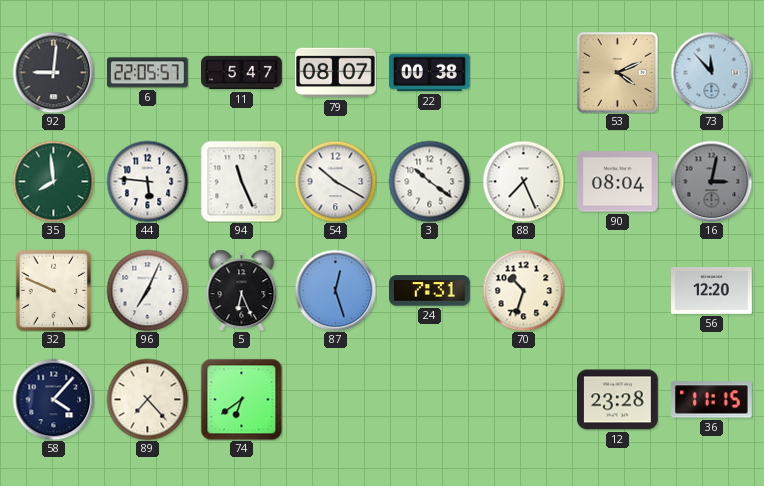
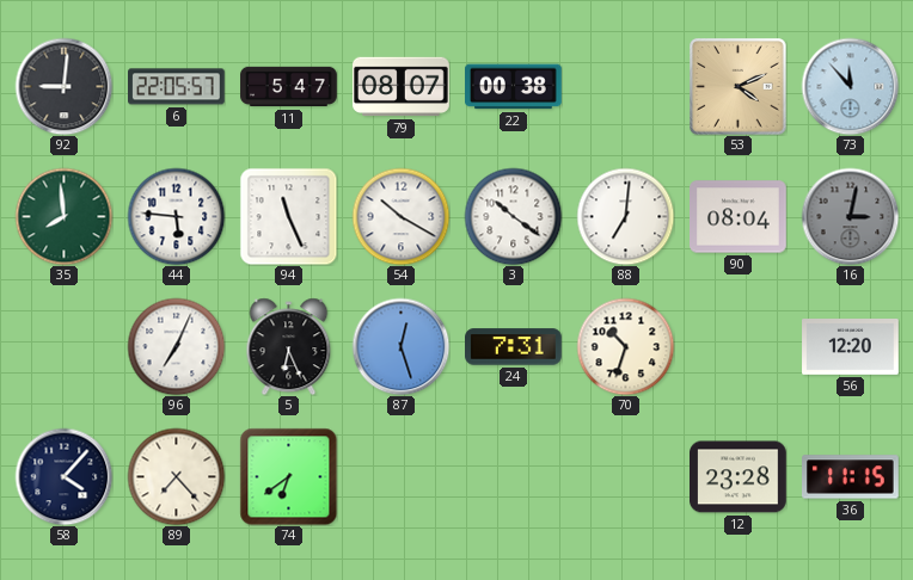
88: 7:26 -> 7:01 (625, 216)
32: 9:49 -> none (54, 290)
